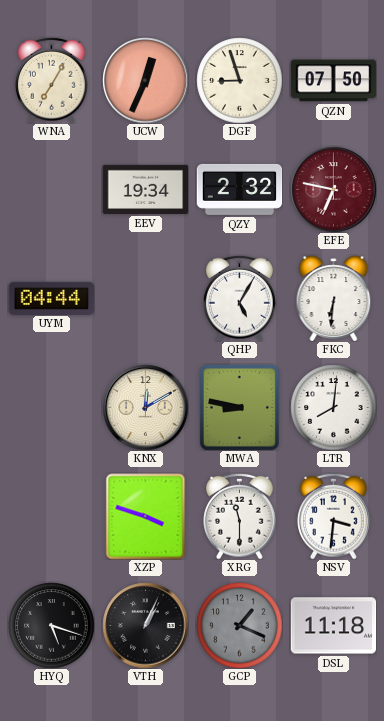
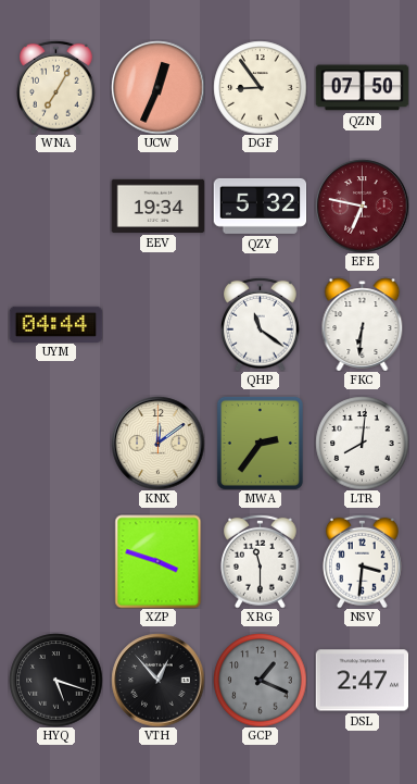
DGF: 8:57 -> 8:54 (260, 87)
QZY: 2:32 -> 5:32 (260, 206)
QHP: 5:05 -> 11:21 (261, 324)
KNX: 12:10 -> 12:09 (157, 443)
MWA: 8:47 -> 2:36 (260, 443)
VTH: 1:04 -> 12:53 (157, 680)
DSL: 11:18 -> 2:47 (362, 681)
